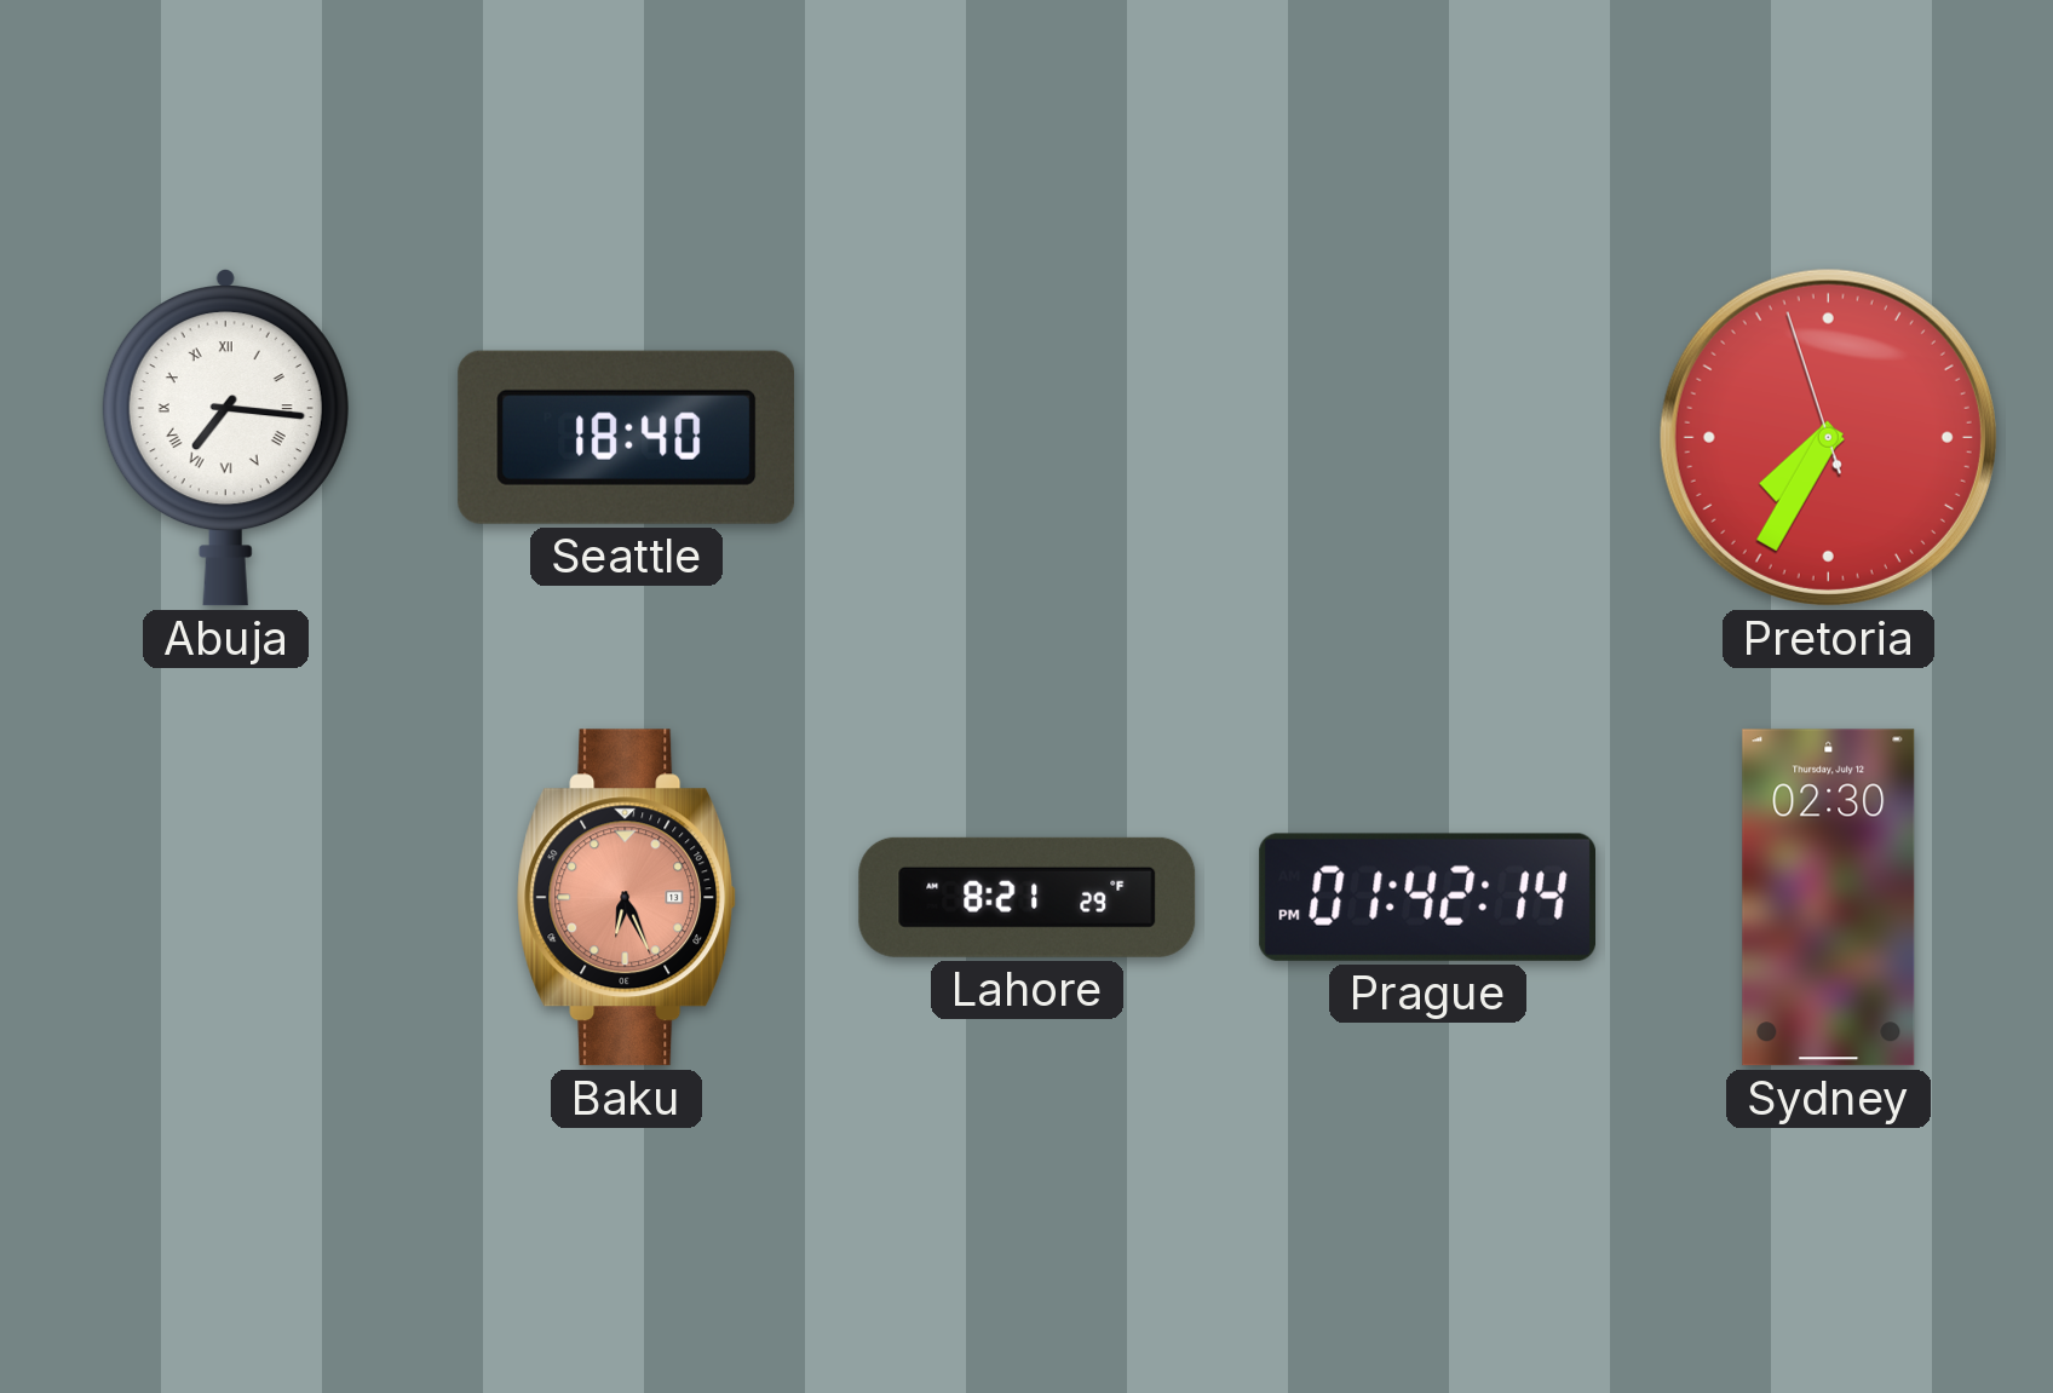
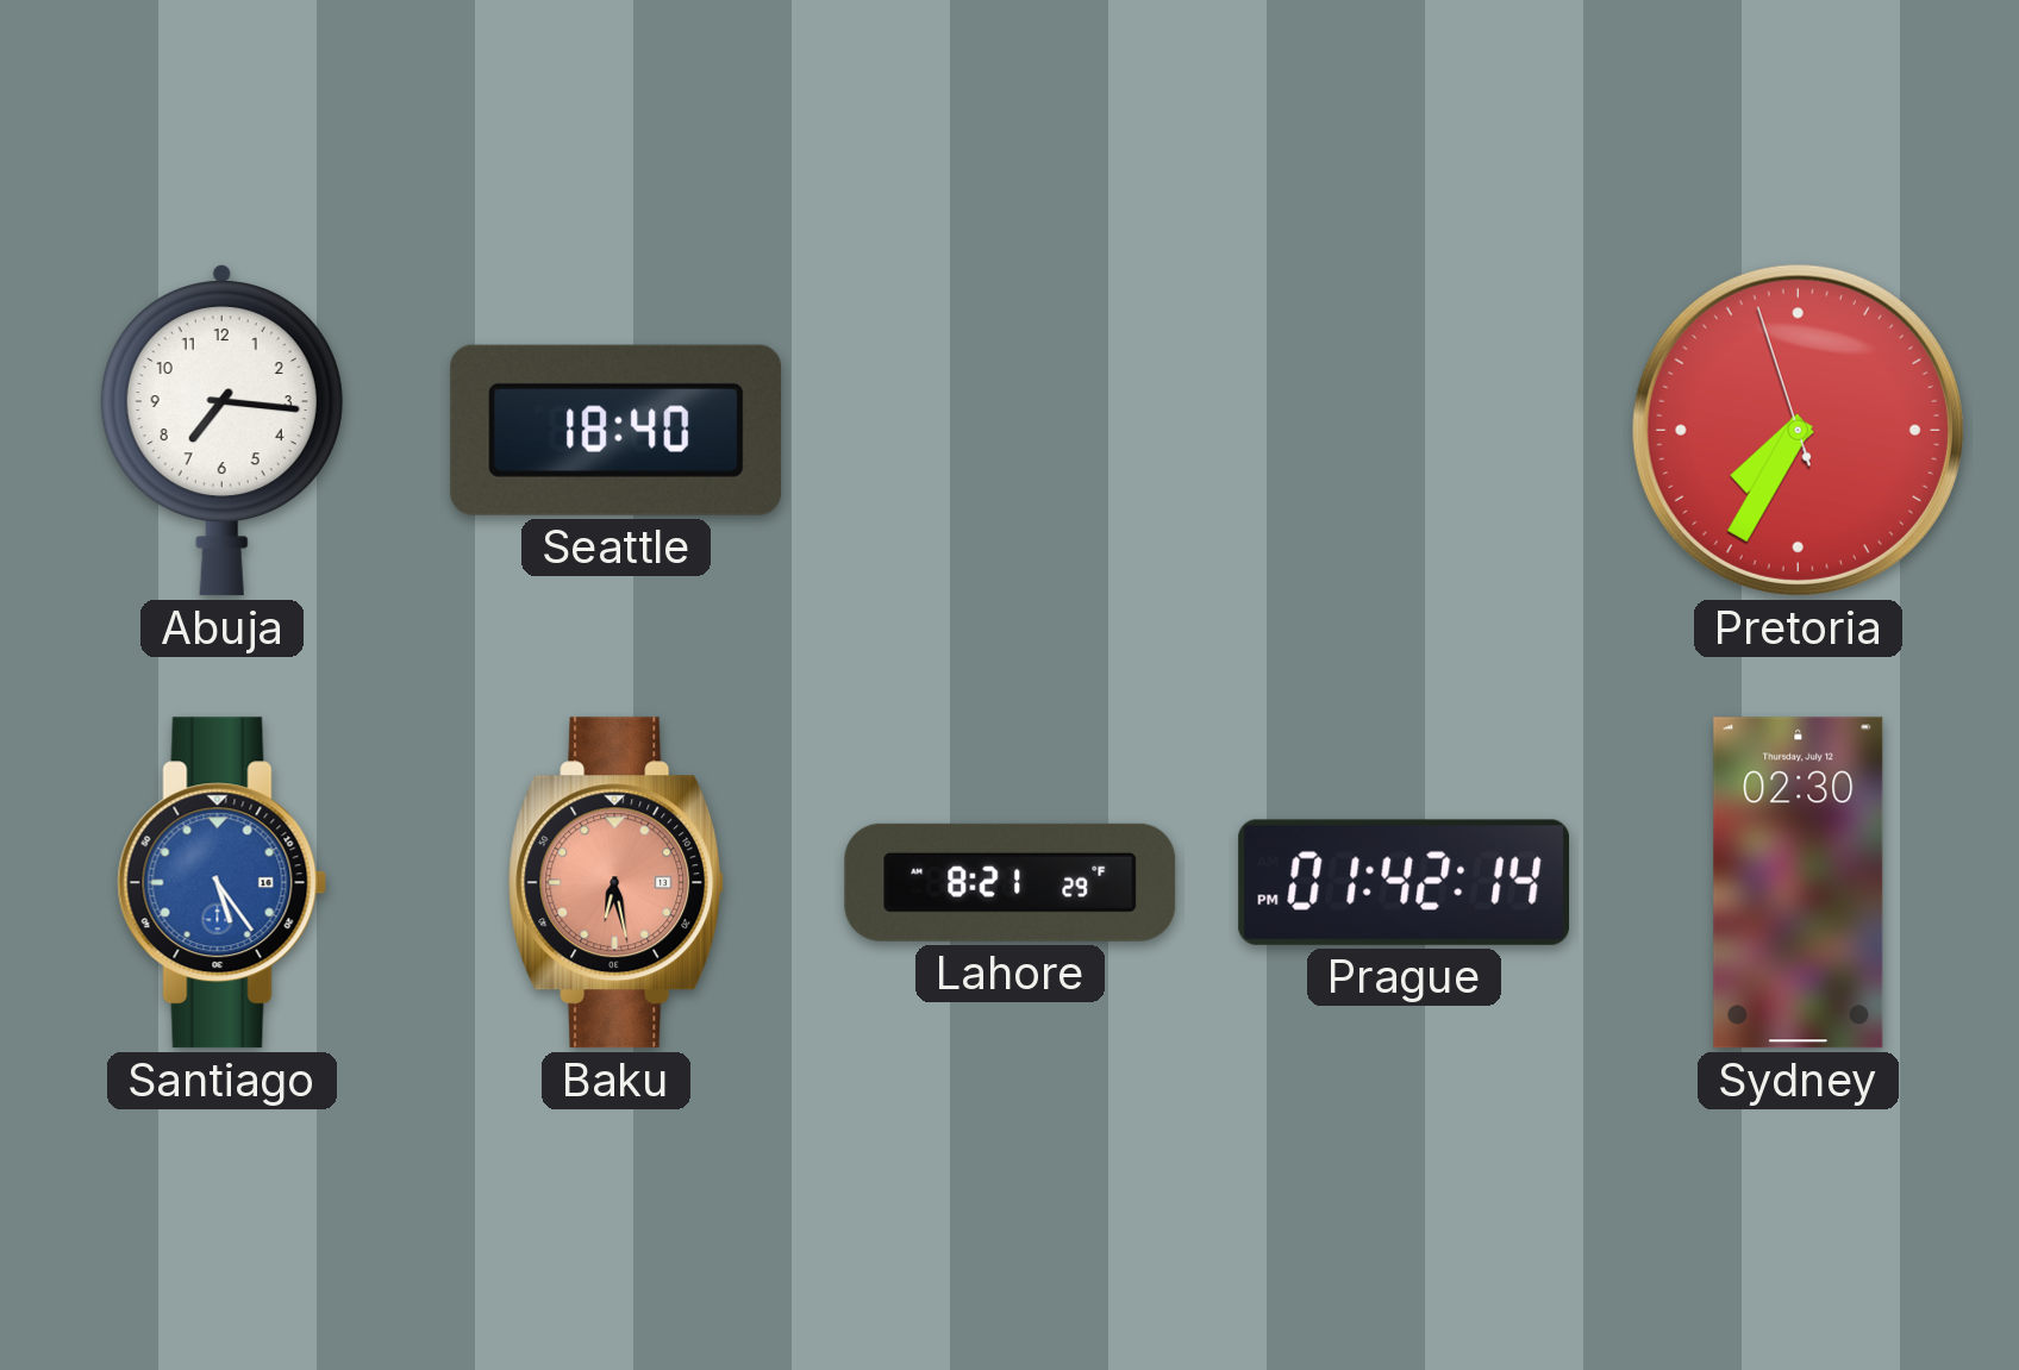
Abuja numerals: Roman -> Arabic (221, 431)
Santiago: none -> 5:24 (223, 883)
Baku: 6:26 -> 6:28 (617, 883)
